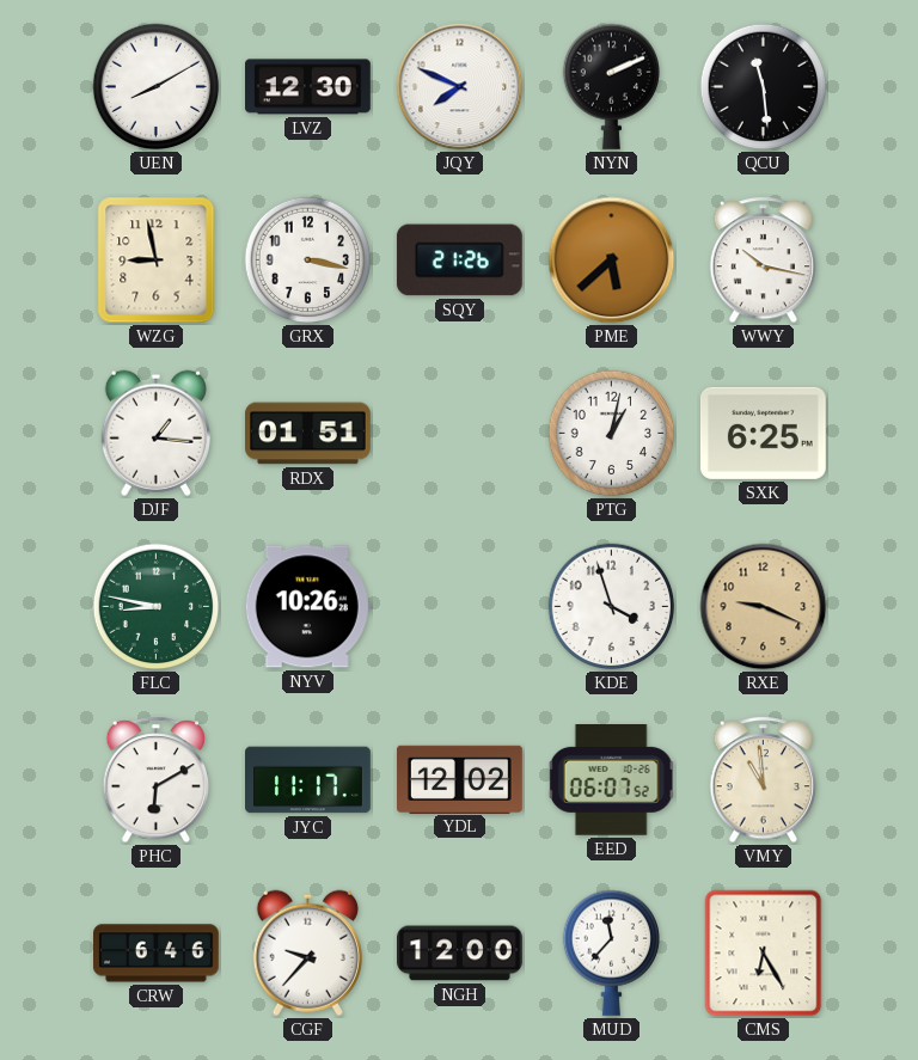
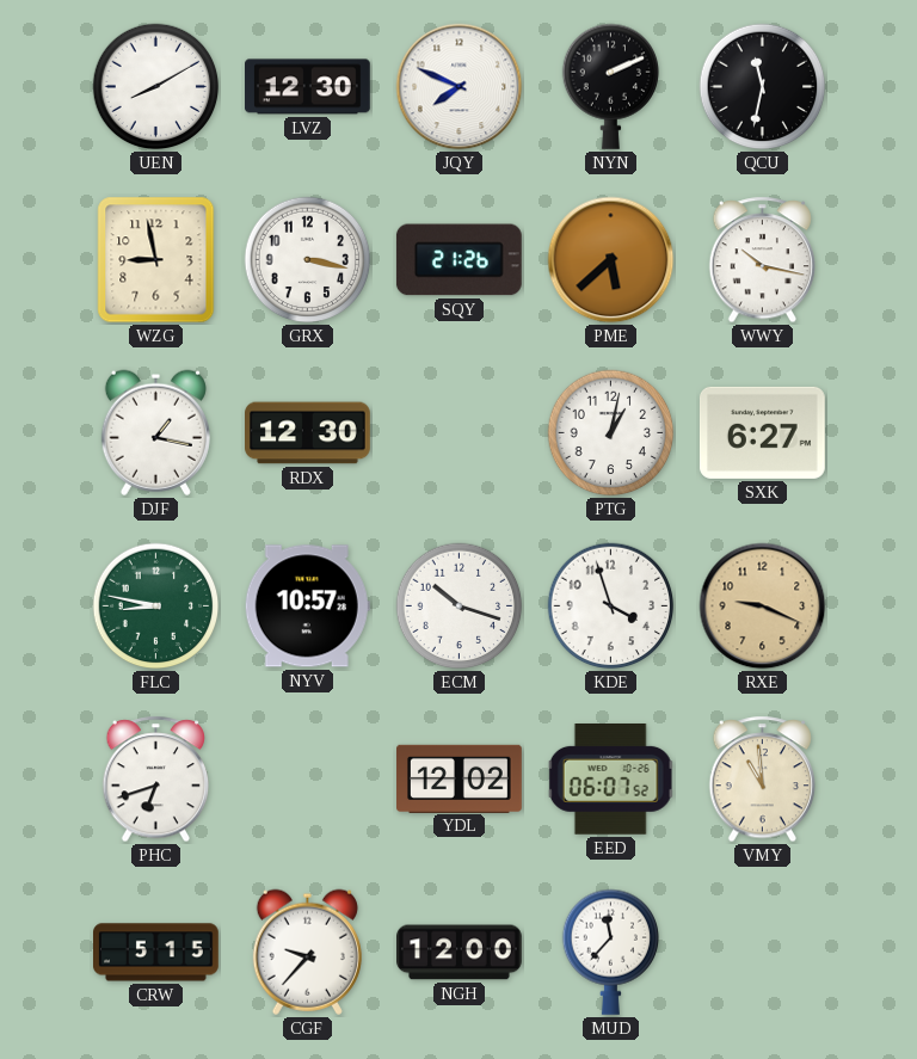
QCU: 11:29 -> 11:32 (763, 87)
DJF: 1:16 -> 1:17 (155, 432)
RDX: 01:51 -> 12:30 (308, 433)
SXK: 6:25 -> 6:27 (762, 432)
NYV: 10:26 -> 10:57 (307, 607)
ECM: none -> 10:18 (460, 607)
PHC: 6:10 -> 6:42 (156, 780)
JYC: 11:17 -> none (308, 780)
CRW: 6:46 -> 5:15 (156, 953)
CMS: 6:25 -> none (764, 954)
